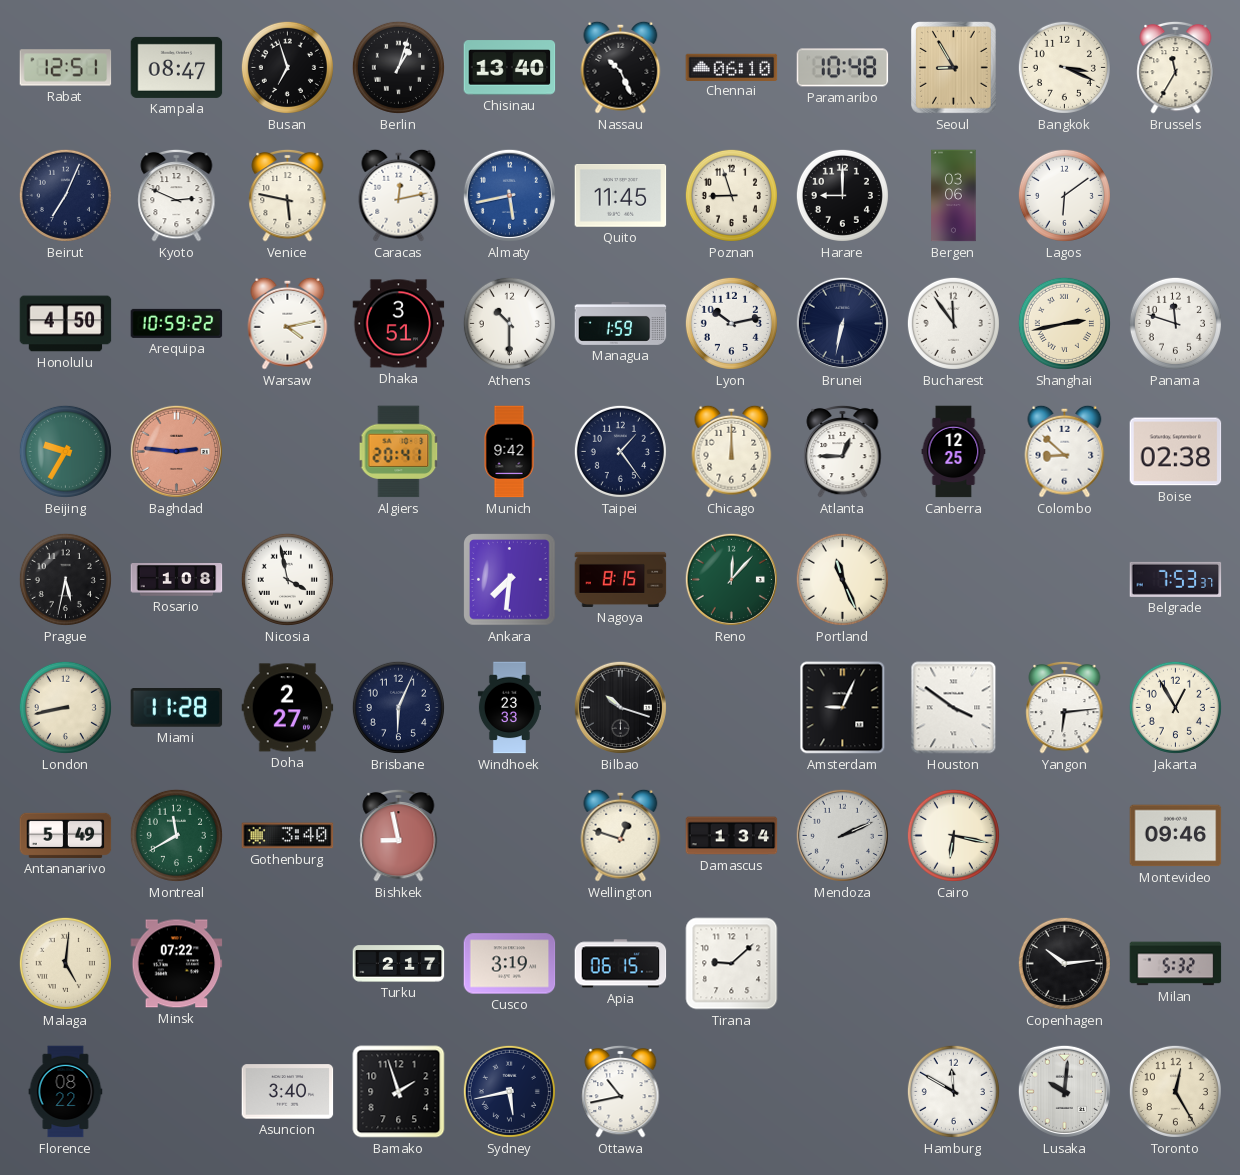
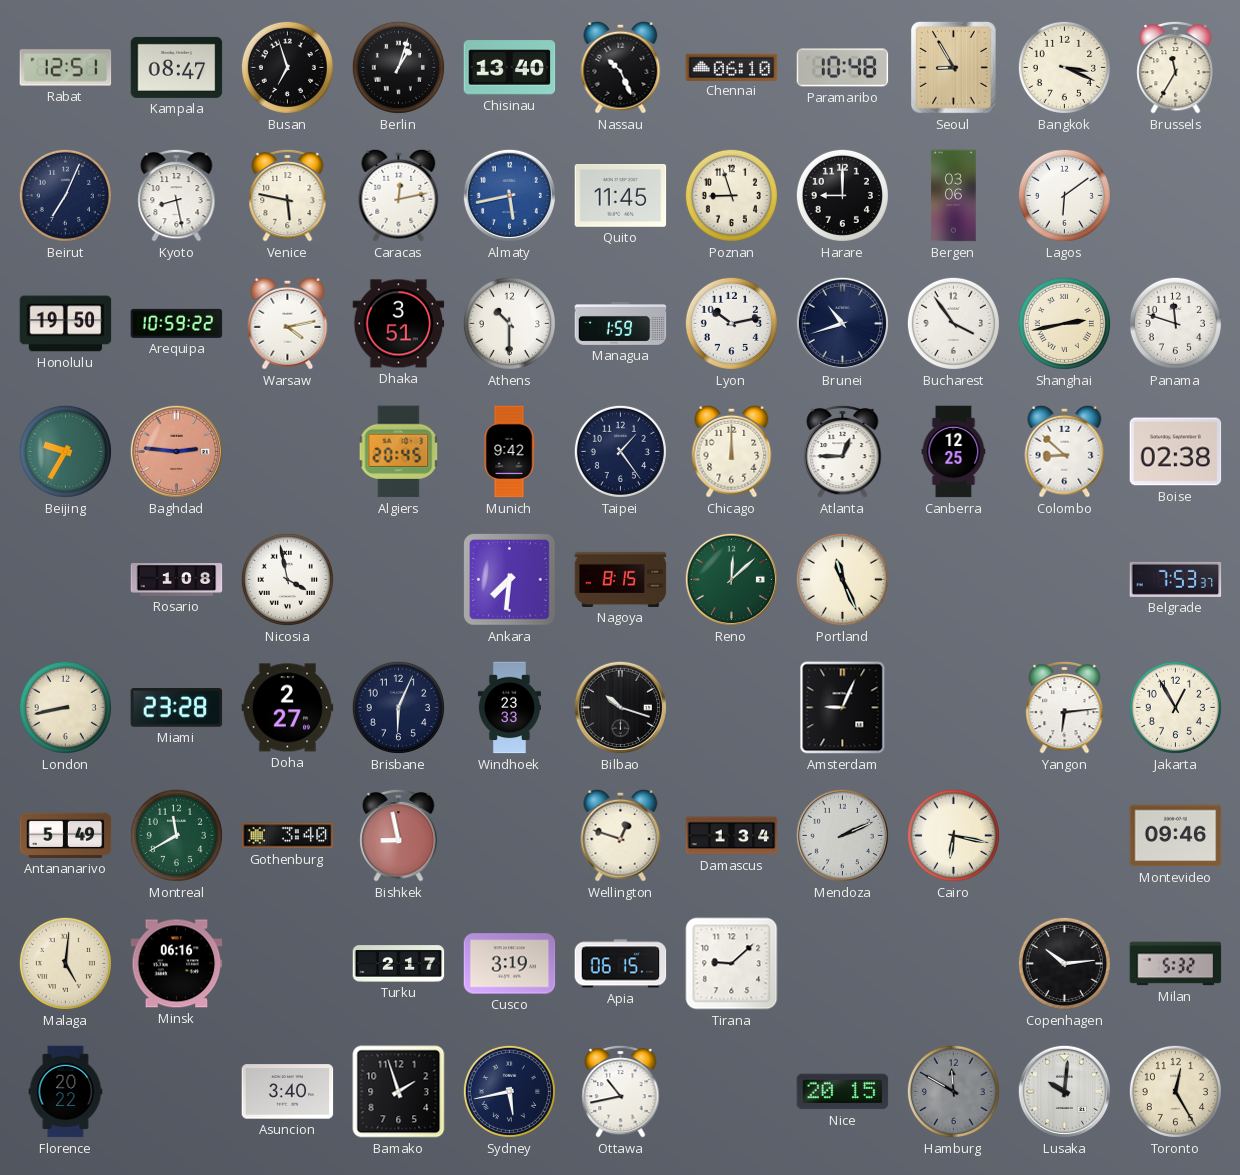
Kyoto: 2:49 -> 8:28 (177, 195)
Honolulu: 4:50 -> 19:50 (66, 324)
Brunei: 6:32 -> 10:42 (842, 323)
Bucharest: 11:54 -> 3:54 (953, 323)
Algiers: 20:41 -> 20:45 (399, 452)
Prague: 5:32 -> none (65, 579)
Reno: 12:07 -> 12:08 (731, 579)
Miami: 11:28 -> 23:28 (177, 708)
Houston: 3:51 -> none (954, 708)
Minsk: 07:22 -> 06:16 (177, 964)
Florence: 08:22 -> 20:22 (66, 1092)
Nice: none -> 20:15 (843, 1092)
Hamburg dial: white -> grey (953, 1091)
